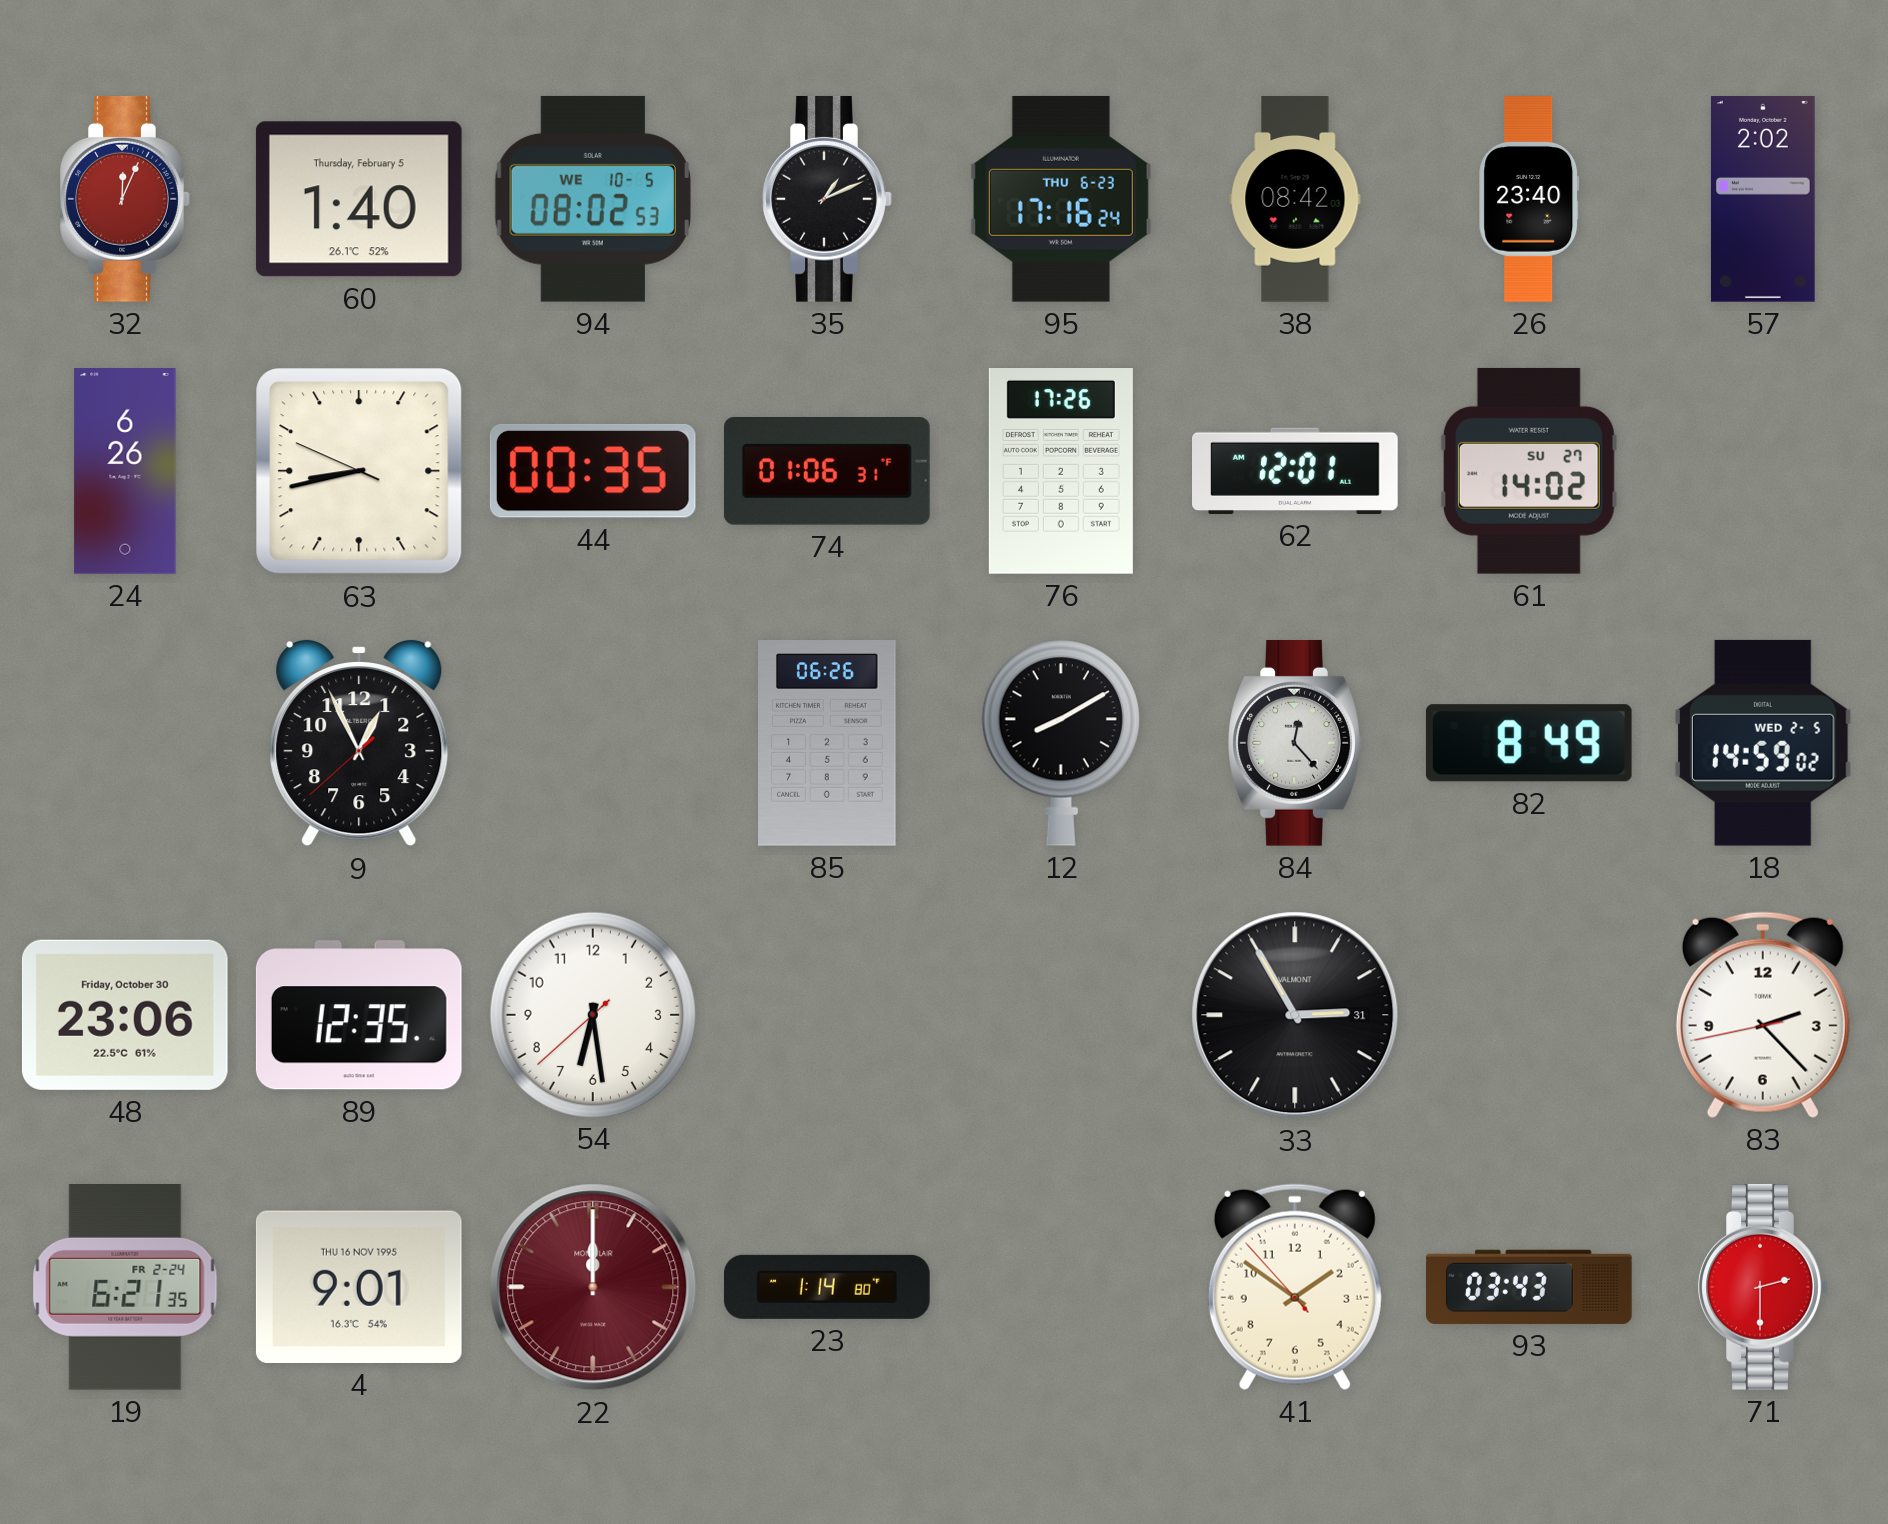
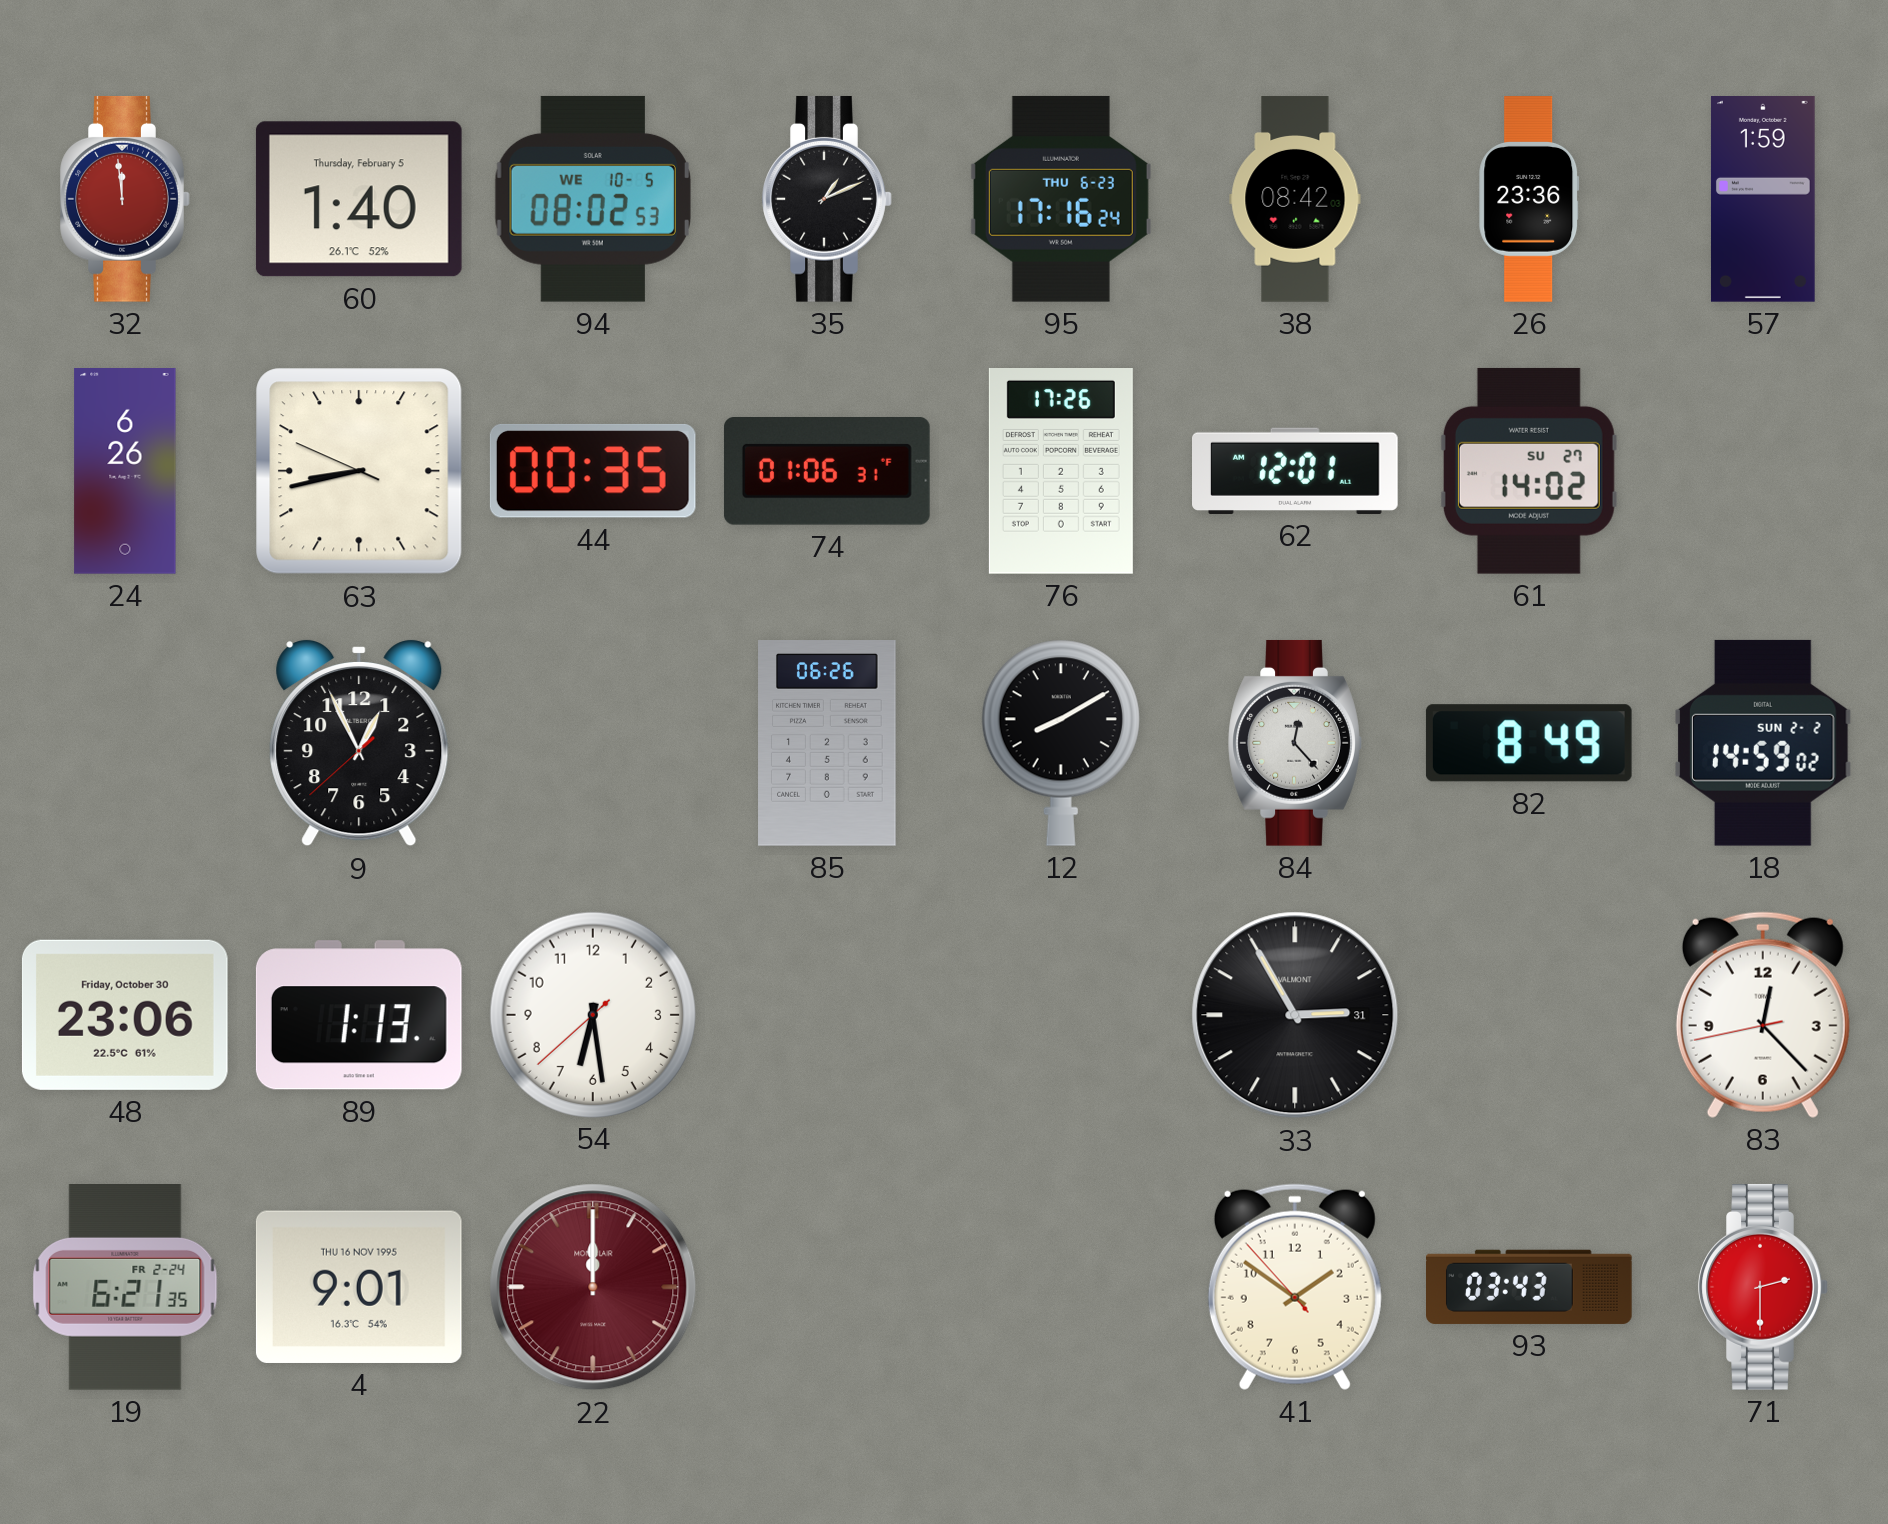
32: 12:04 -> 11:59 (125, 199)
26: 23:40 -> 23:36 (1529, 199)
57: 2:02 -> 1:59 (1763, 200)
18 date: WED 2-5 -> SUN 2-2 (1764, 743)
89: 12:35 -> 1:13 (359, 1015)
83: 2:22 -> 12:22 (1763, 1015)
23: 1:14 -> none (827, 1287)
